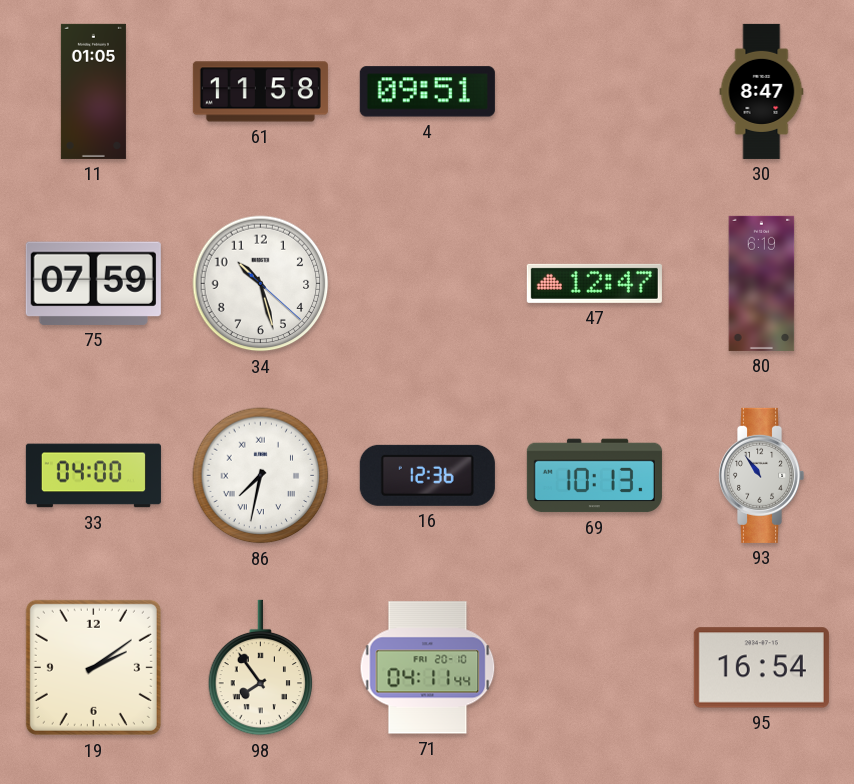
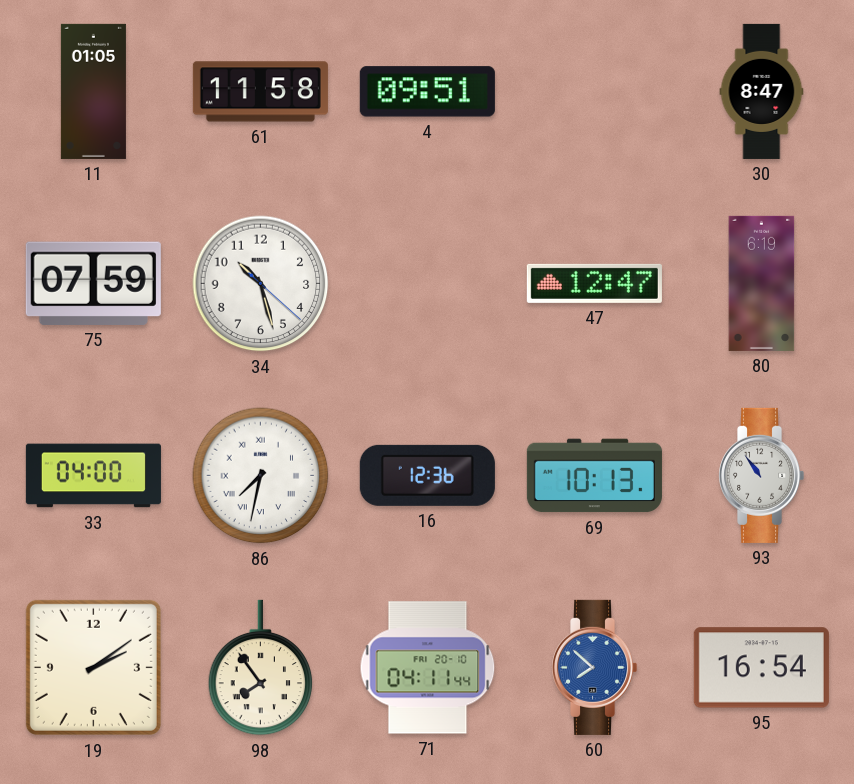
60: none -> 7:52 (595, 667)
